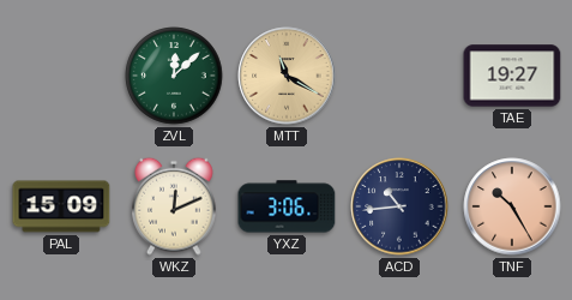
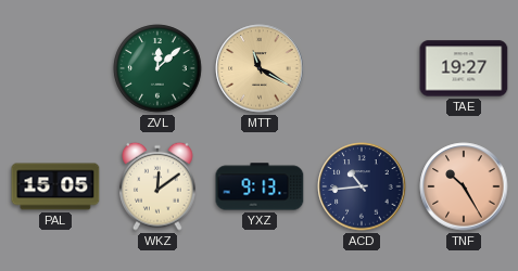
PAL: 15:09 -> 15:05 (55, 186)
WKZ: 12:11 -> 12:09 (159, 186)
YXZ: 3:06 -> 9:13 (260, 186)
